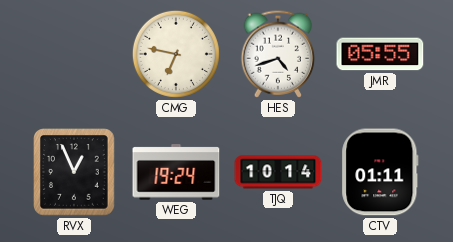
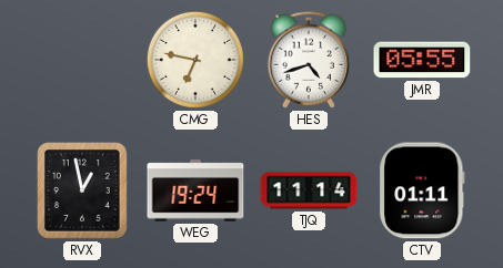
RVX: 12:56 -> 12:58 (82, 190)
TJQ: 10:14 -> 11:14 (309, 190)
